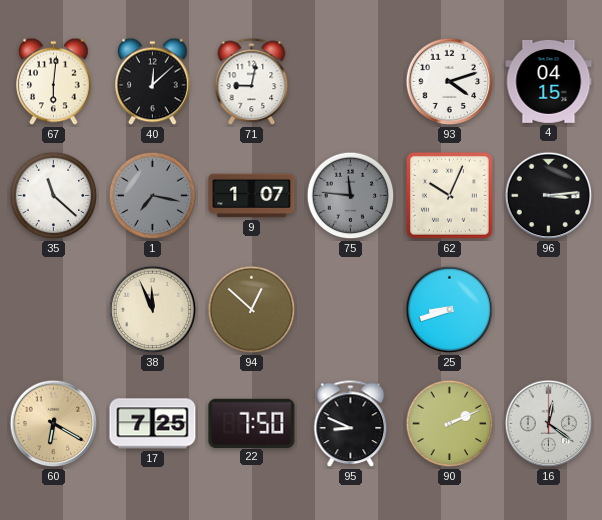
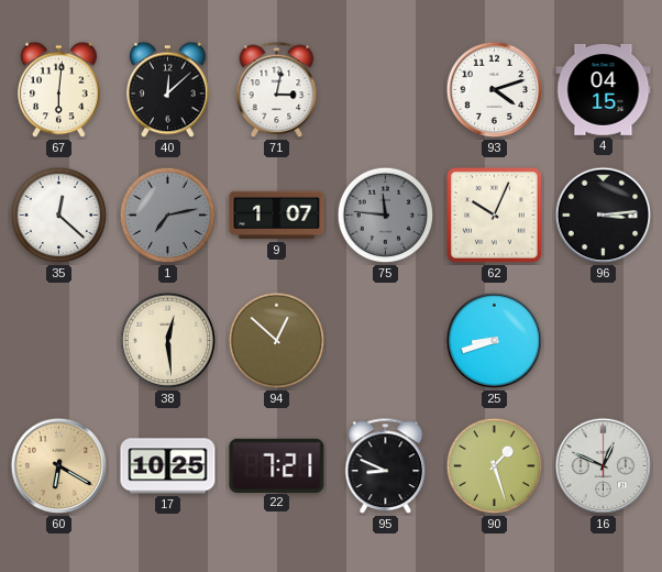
71: 9:02 -> 3:02 (277, 90)
35: 11:22 -> 12:22 (59, 216)
1: 7:17 -> 7:13 (168, 216)
38: 11:56 -> 12:29 (168, 341)
17: 7:25 -> 10:25 (168, 466)
22: 7:50 -> 7:21 (277, 465)
90: 2:11 -> 1:27 (495, 466)
16: 12:21 -> 12:49 (604, 466)
